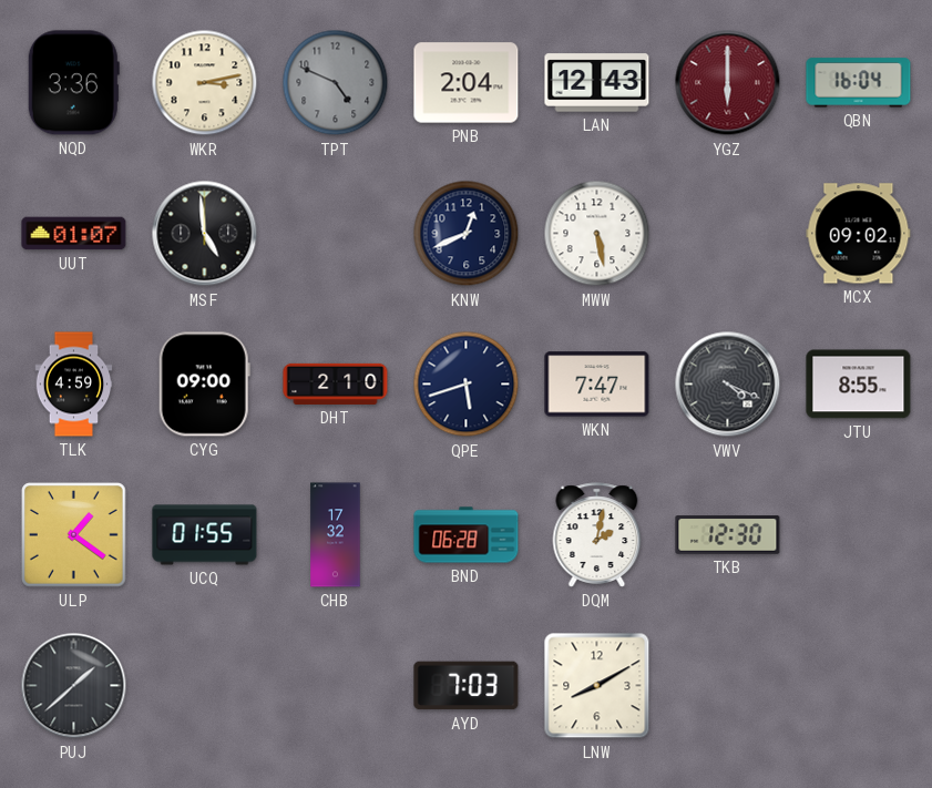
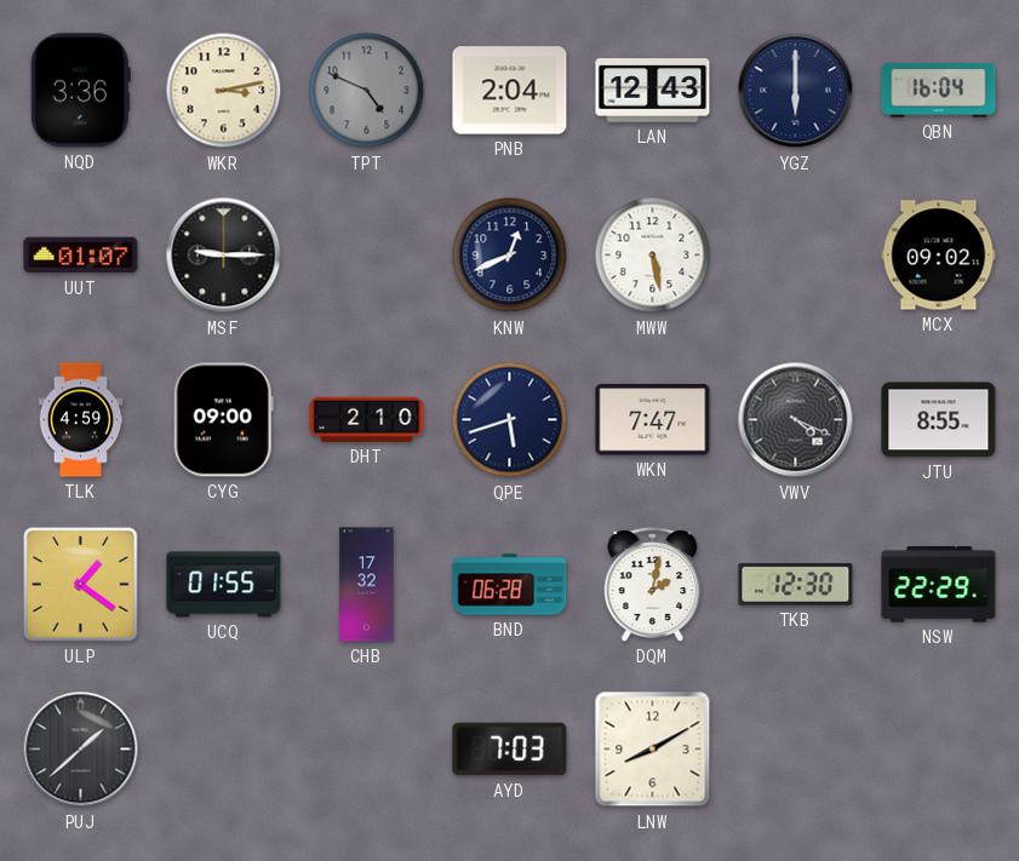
YGZ dial: burgundy -> navy (796, 91)
MSF: 4:59 -> 9:15 (224, 256)
NSW: none -> 22:29 (939, 585)
